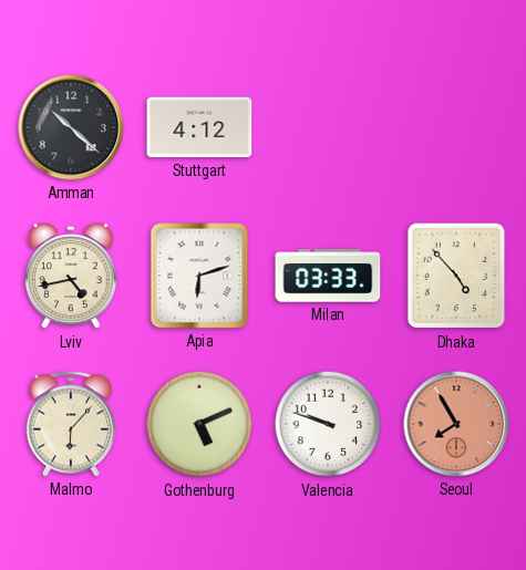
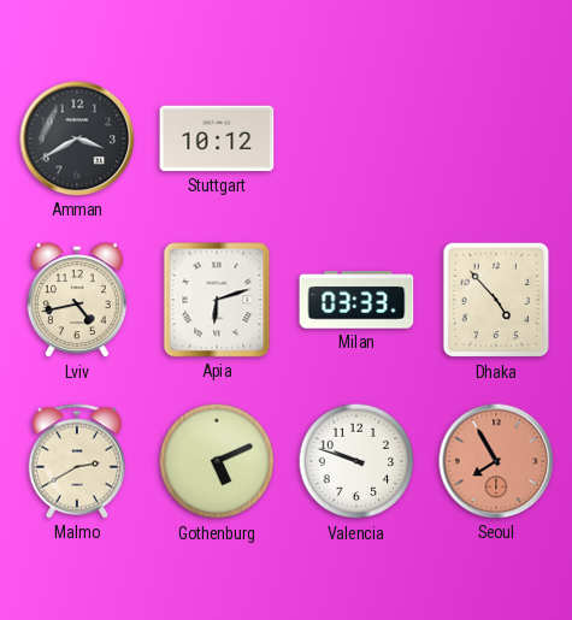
Amman: 10:22 -> 3:40 (77, 138)
Stuttgart: 4:12 -> 10:12 (217, 138)
Malmo: 6:07 -> 2:40 (77, 461)
